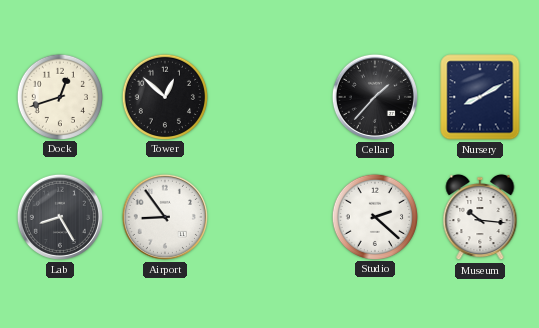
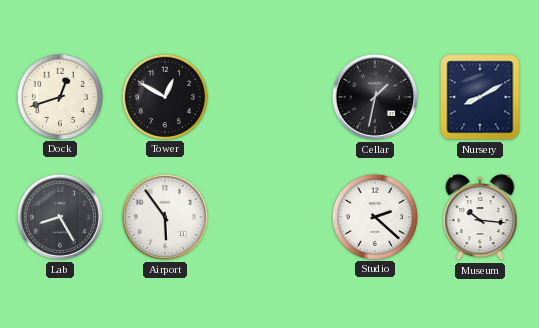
Tower: 12:52 -> 12:50 (164, 96)
Cellar: 1:37 -> 1:32 (375, 97)
Airport: 8:54 -> 5:54 (165, 217)
